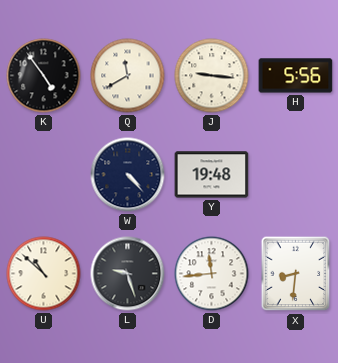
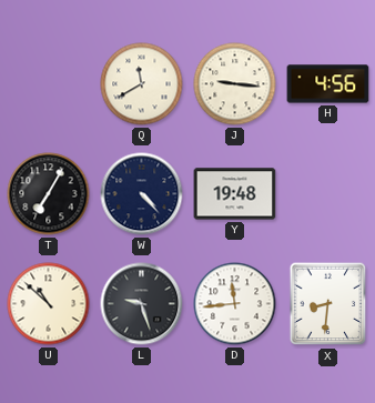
K: 4:54 -> none (44, 76)
H: 5:56 -> 4:56 (328, 84)
T: none -> 7:05 (49, 194)
